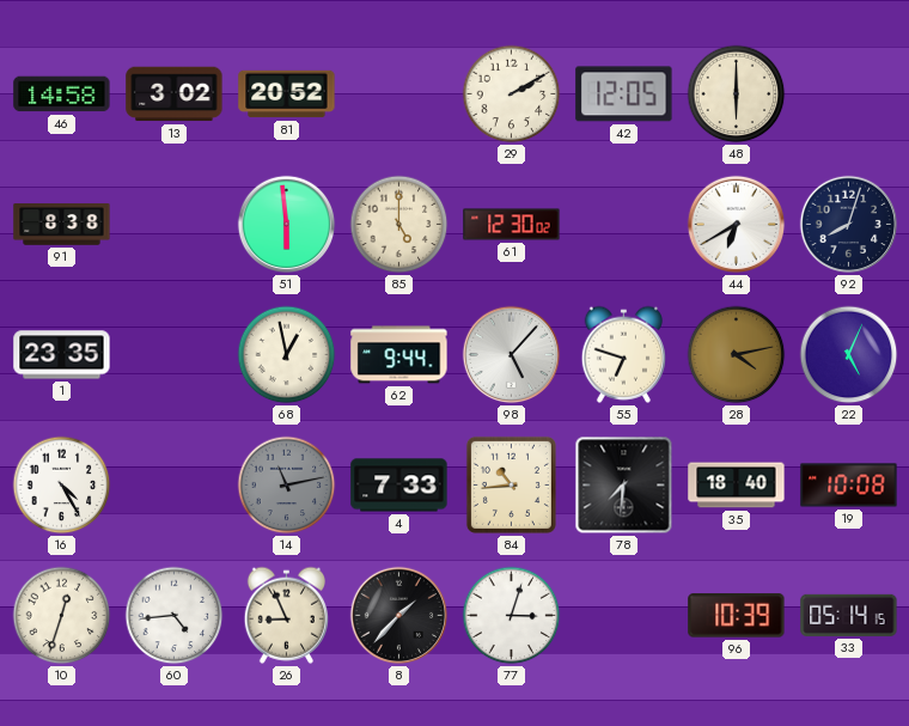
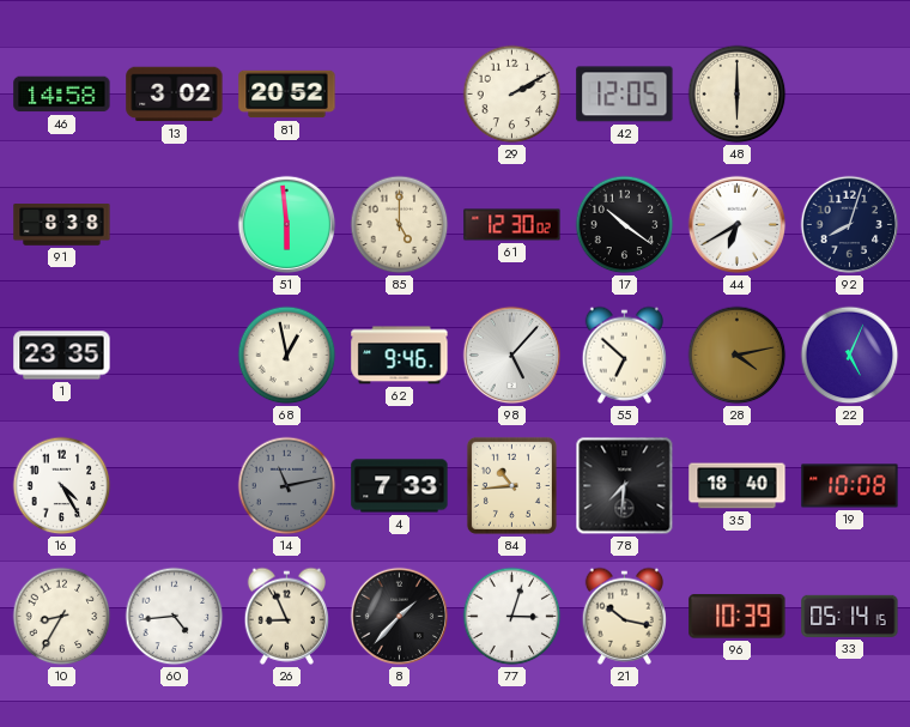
17: none -> 10:21 (625, 225)
62: 9:44 -> 9:46 (400, 356)
55: 6:48 -> 6:52 (624, 355)
10: 12:33 -> 8:35 (62, 617)
21: none -> 10:17 (624, 616)
